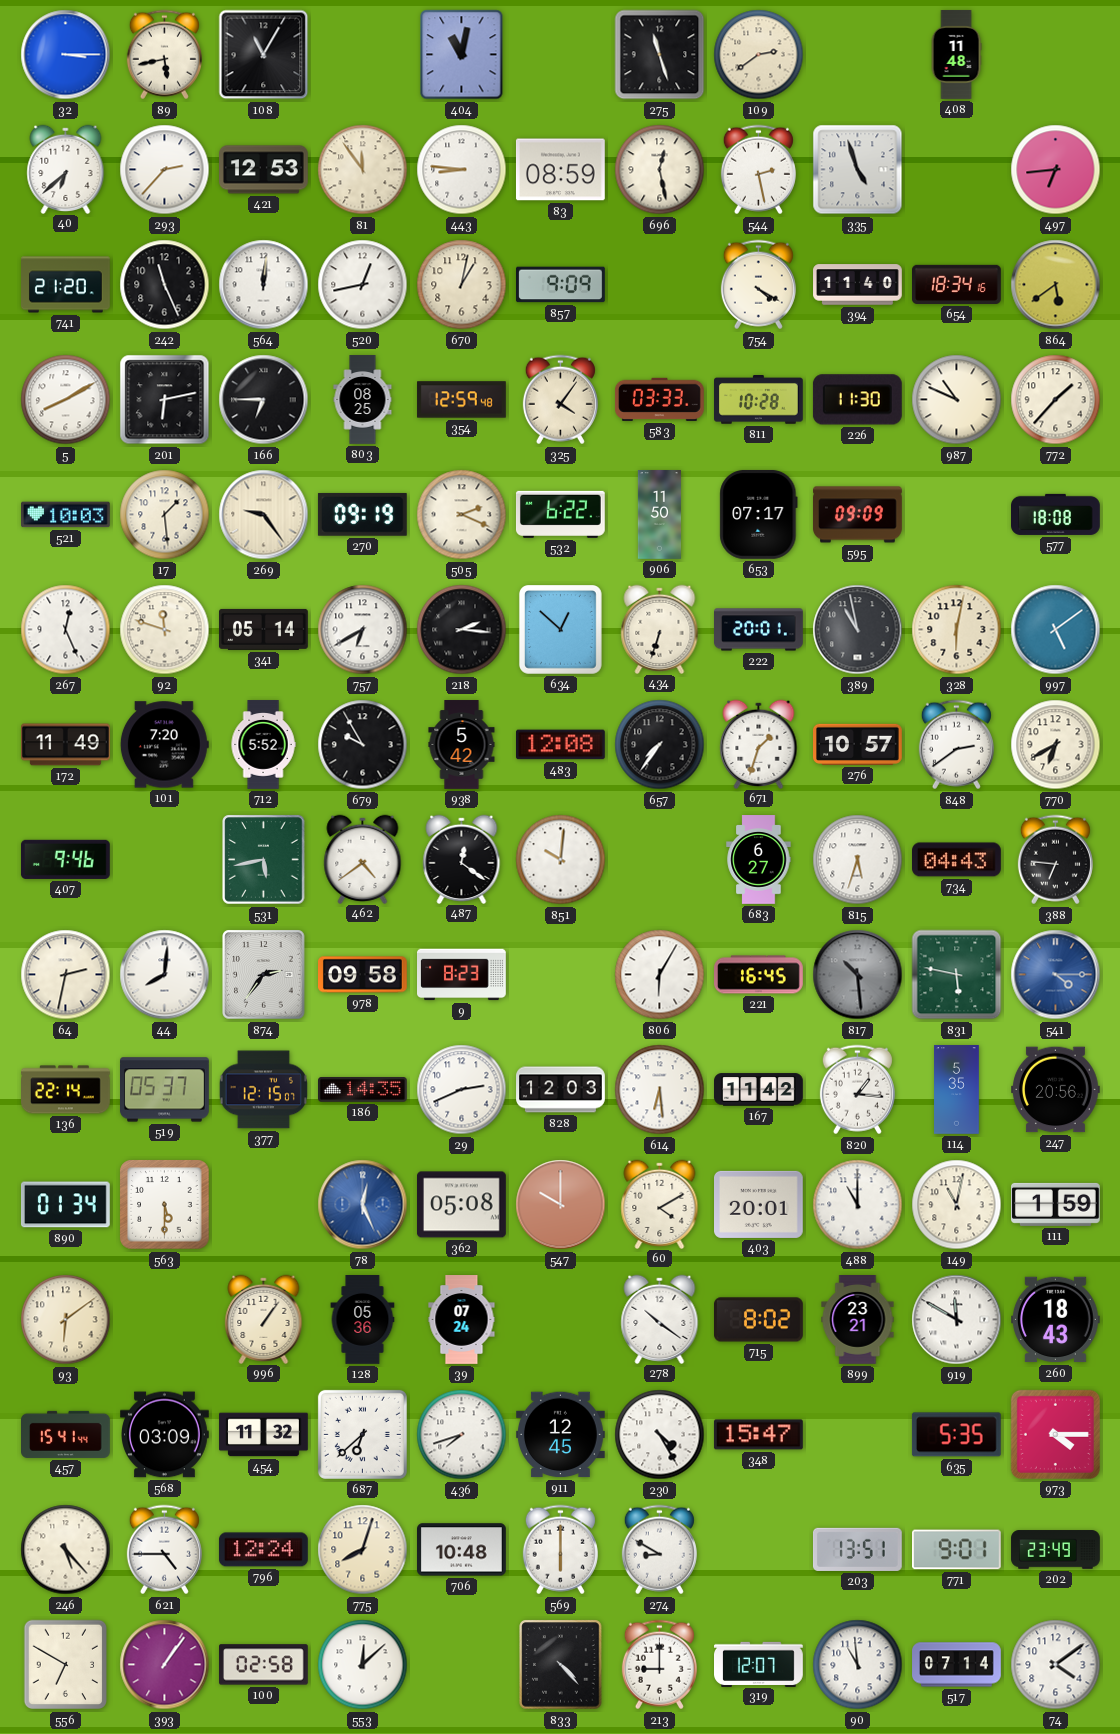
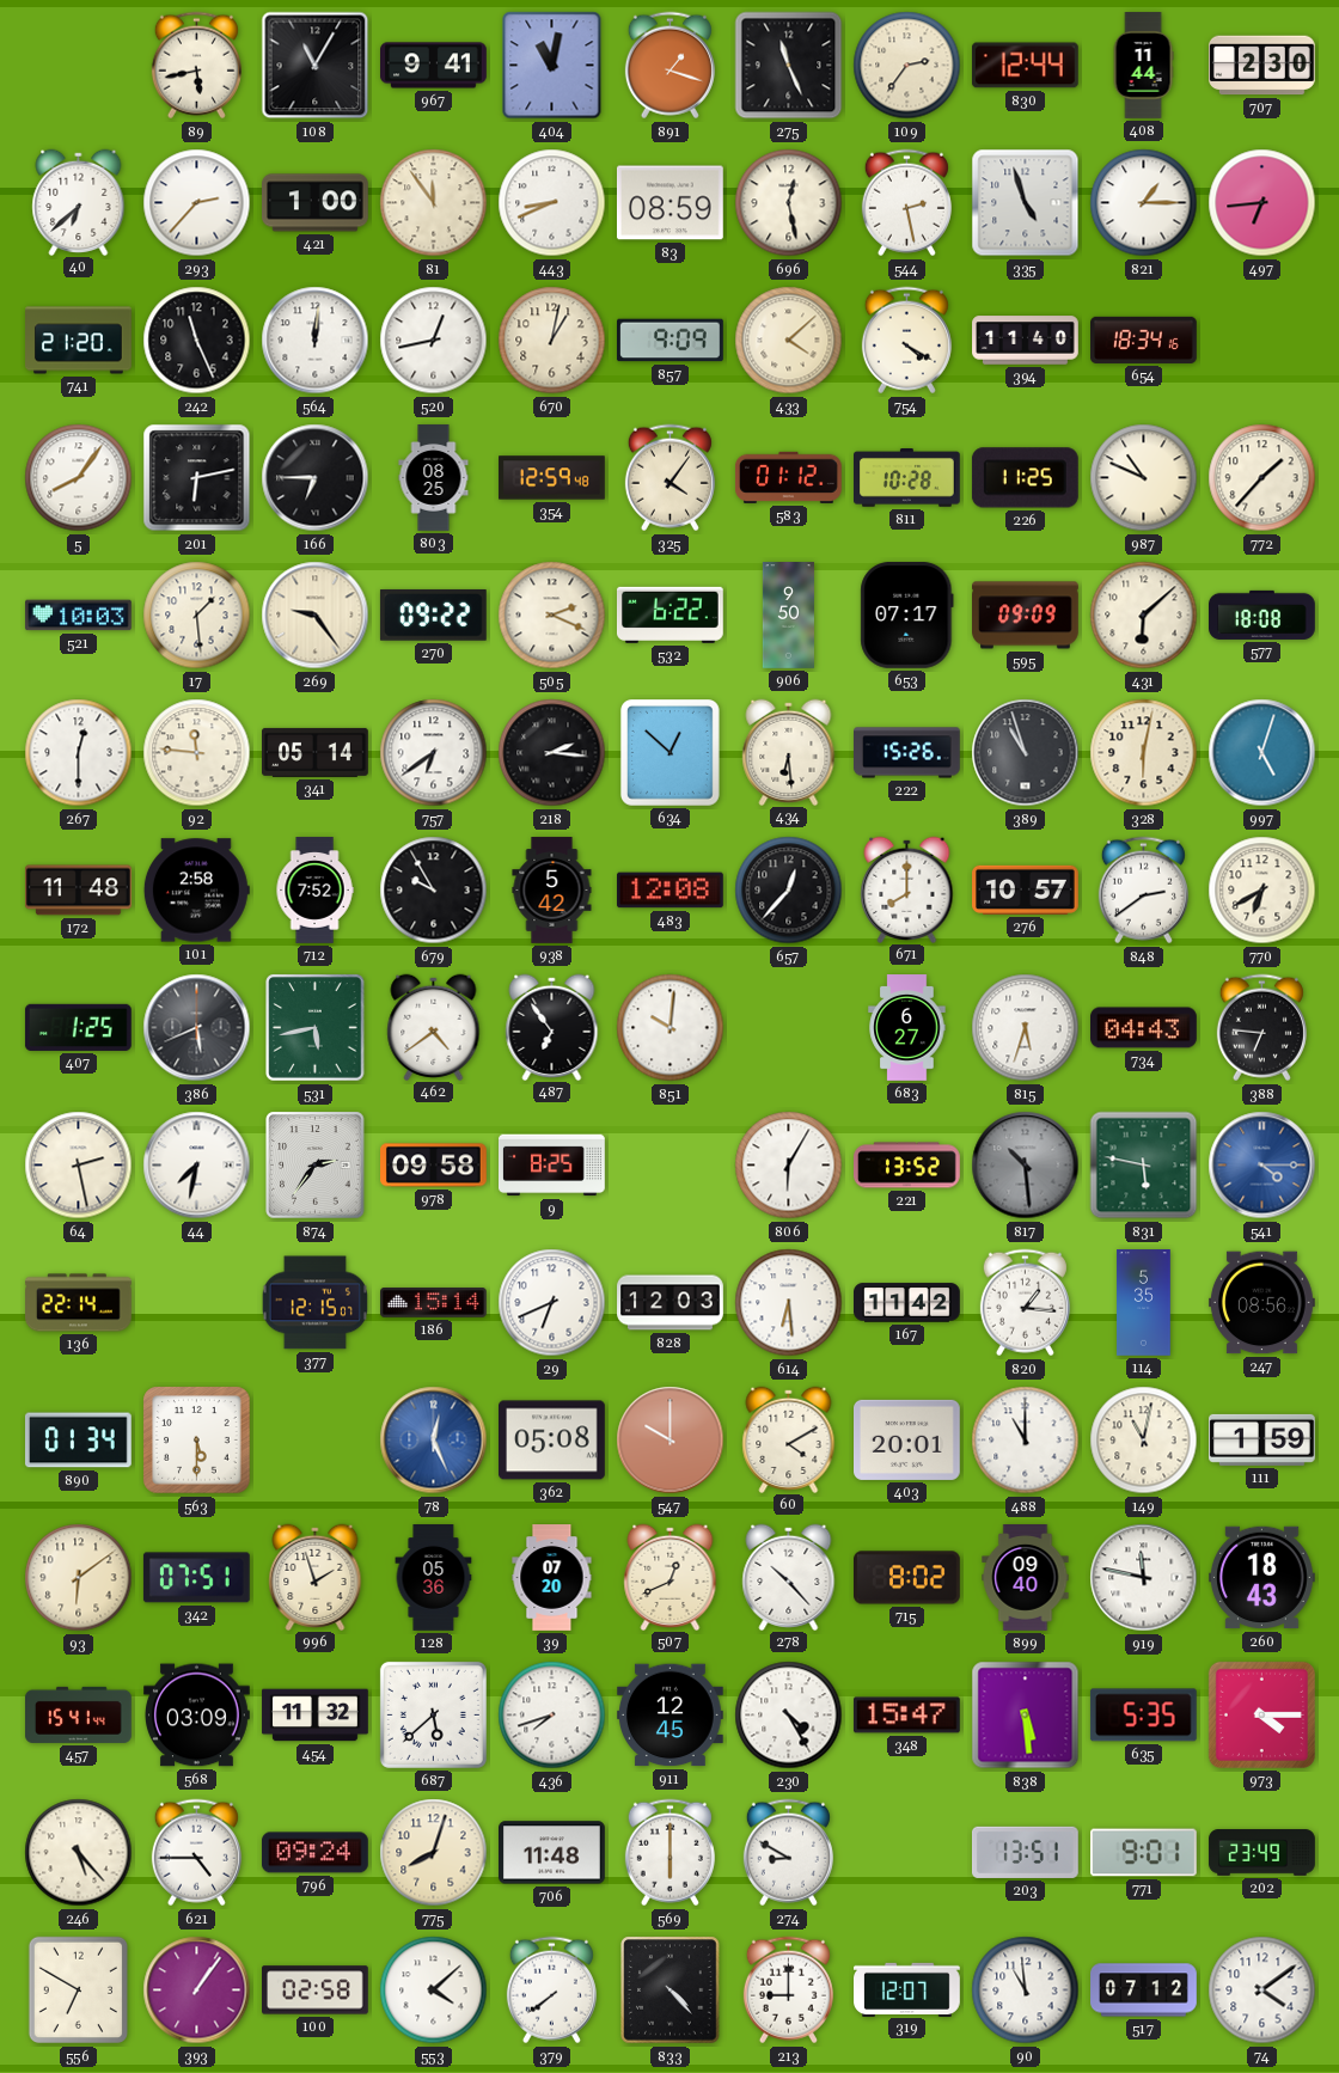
32: 3:15 -> none (66, 55)
967: none -> 9:41 (434, 66)
891: none -> 1:18 (669, 66)
275: 11:27 -> 11:26 (789, 66)
109: 2:39 -> 2:36 (907, 66)
830: none -> 12:44 (1025, 66)
408: 11:48 -> 11:44 (1143, 66)
707: none -> 2:30 (1262, 66)
421: 12:53 -> 1:00 (316, 203)
443: 8:46 -> 8:41 (552, 203)
821: none -> 1:15 (1144, 203)
433: none -> 4:08 (789, 341)
864: 5:39 -> none (1056, 285)
5: 8:10 -> 8:06 (79, 478)
583: 03:33 -> 01:12 (789, 477)
226: 11:30 -> 11:25 (1025, 478)
270: 09:19 -> 09:22 (433, 614)
906: 11:50 -> 9:50 (788, 616)
431: none -> 6:08 (1144, 616)
267: 12:26 -> 12:30 (79, 753)
92: 11:48 -> 11:46 (197, 753)
757: 6:40 -> 6:39 (434, 753)
434: 6:33 -> 6:29 (789, 752)
222: 20:01 -> 15:26 (907, 753)
389: 10:58 -> 10:57 (1026, 753)
997: 5:09 -> 5:03 (1262, 753)
172: 11:49 -> 11:48 (79, 891)
101: 7:20 -> 2:58 (196, 891)
712: 5:52 -> 7:52 (314, 891)
657: 7:36 -> 12:37 (789, 891)
671: 1:33 -> 8:00 (907, 889)
407: 9:46 -> 1:25 (78, 1027)
386: none -> 5:41 (197, 1028)
487: 12:21 -> 6:54 (552, 1027)
64: 2:32 -> 2:28 (79, 1166)
44: 8:01 -> 7:32 (197, 1166)
9: 8:23 -> 8:25 (552, 1166)
221: 16:45 -> 13:52 (907, 1166)
519: 05:37 -> none (165, 1090)
186: 14:35 -> 15:14 (434, 1303)
29: 2:41 -> 6:41 (552, 1303)
247: 20:56 -> 08:56 (1262, 1303)
342: none -> 07:51 (196, 1578)
996: 1:06 -> 1:57 (316, 1577)
39: 07:24 -> 07:20 (552, 1578)
507: none -> 12:41 (671, 1577)
278: 10:21 -> 10:23 (789, 1577)
899: 23:21 -> 09:40 (1026, 1578)
919: 11:50 -> 11:47 (1144, 1578)
687: 6:38 -> 5:38 (433, 1714)
838: none -> 5:29 (1026, 1716)
796: 12:24 -> 09:24 (314, 1853)
706: 10:48 -> 11:48 (552, 1853)
553: 12:08 -> 4:08 (434, 1991)
379: none -> 7:39 (551, 1991)
517: 07:14 -> 07:12 (1144, 1991)
